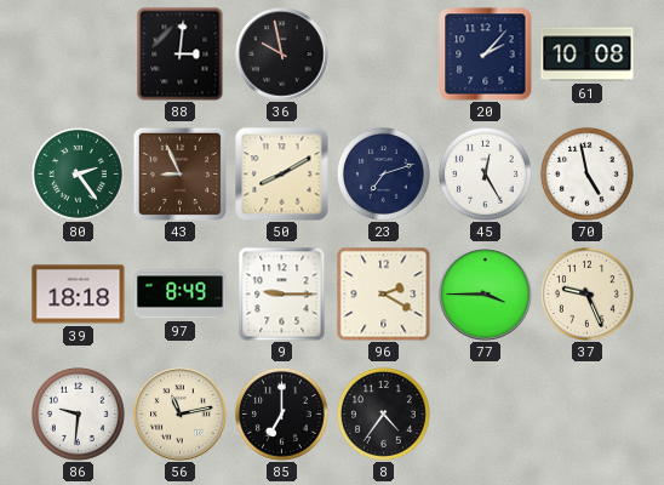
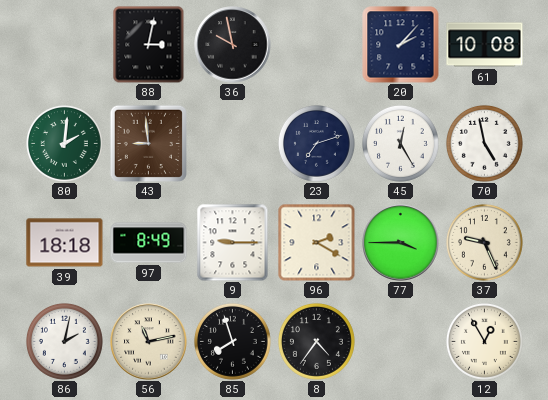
88: 3:01 -> 3:02 (149, 44)
80: 2:24 -> 2:01 (64, 143)
43: 8:56 -> 8:59 (148, 143)
50: 8:10 -> none (282, 175)
86: 9:31 -> 2:02 (64, 341)
85: 7:00 -> 7:57 (232, 341)
12: none -> 12:55 (484, 341)
